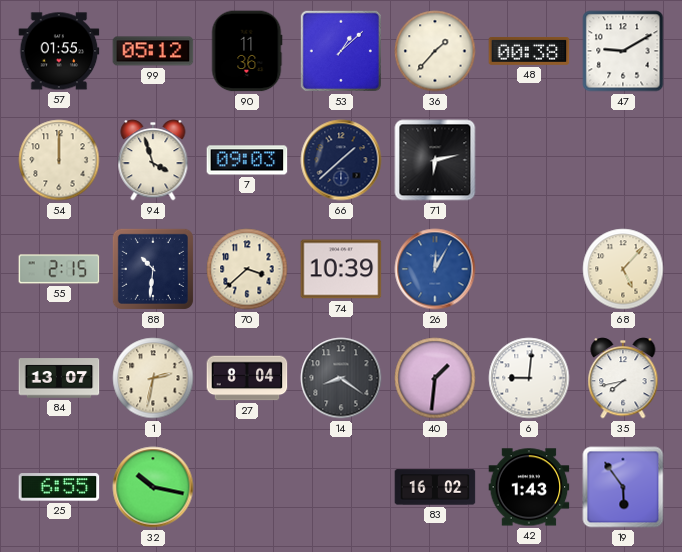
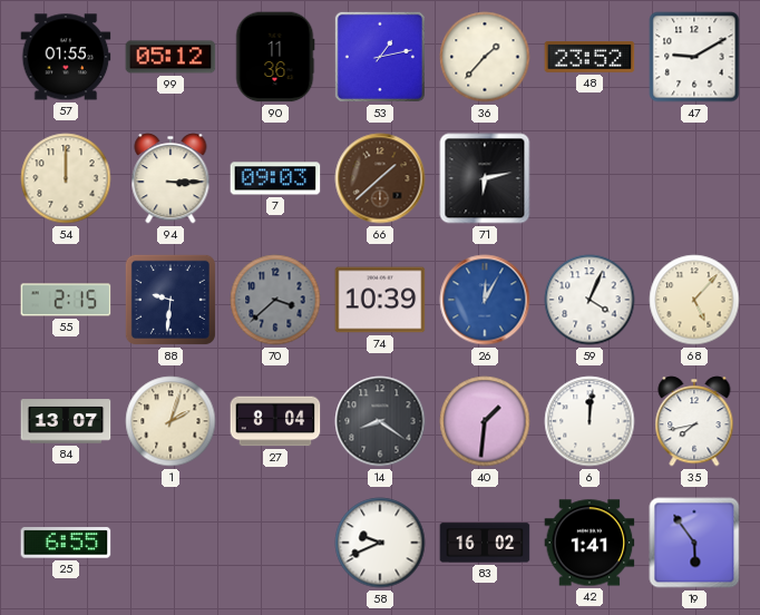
53: 1:08 -> 1:13 (380, 57)
48: 00:38 -> 23:52 (590, 58)
94: 3:57 -> 3:15 (170, 178)
66 dial: navy -> brown (380, 178)
88: 10:31 -> 9:31 (170, 300)
70 dial: cream -> grey (275, 300)
59: none -> 4:04 (590, 300)
1: 2:32 -> 2:03 (170, 421)
6: 9:01 -> 12:01 (590, 421)
32: 10:17 -> none (153, 487)
58: none -> 9:41 (380, 543)
42: 1:43 -> 1:41 (590, 543)
